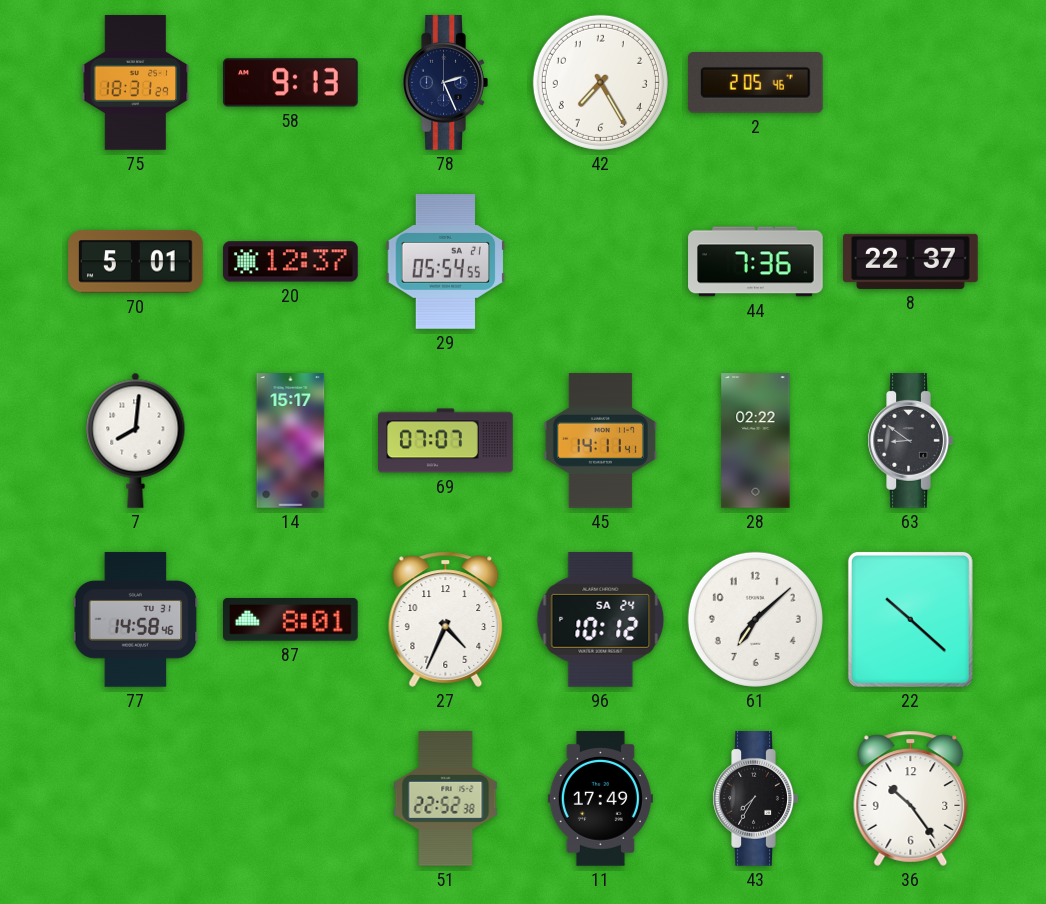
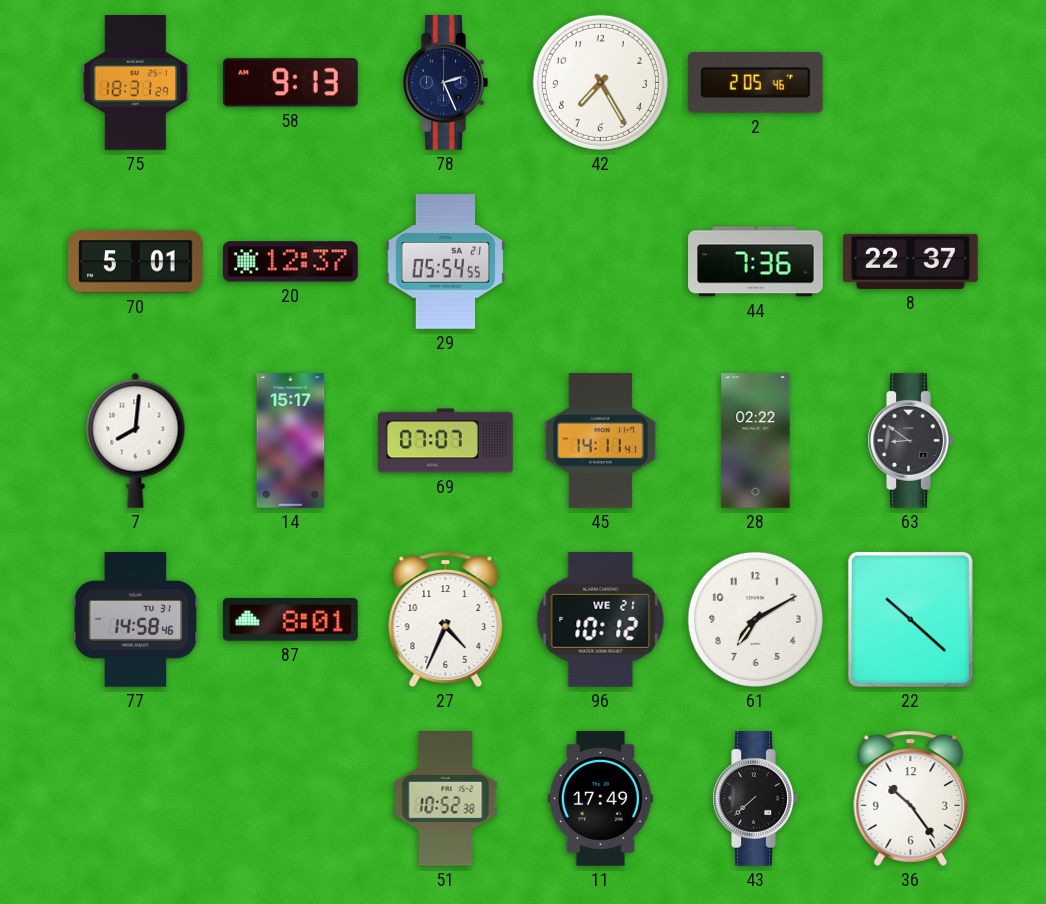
96 date: SA 24 -> WE 21 (601, 619)
61: 7:08 -> 7:10 (755, 619)
51: 22:52 -> 10:52 (446, 799)
43: 7:35 -> 7:38 (755, 799)
